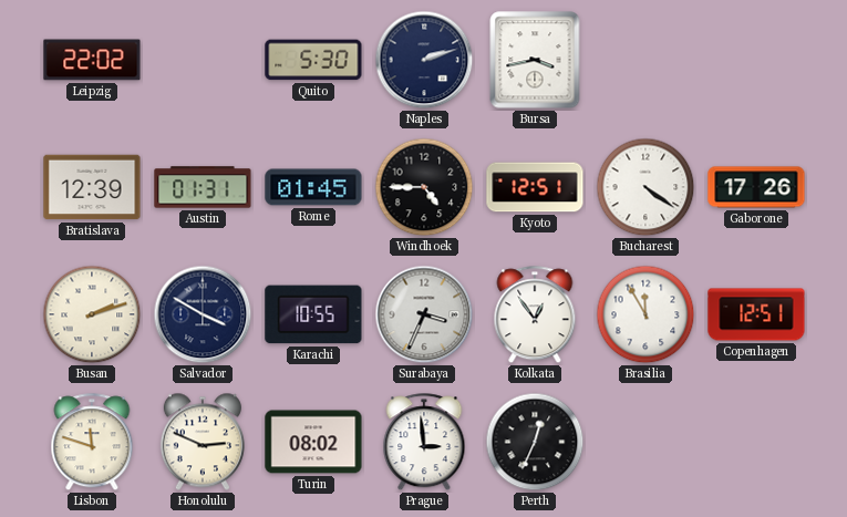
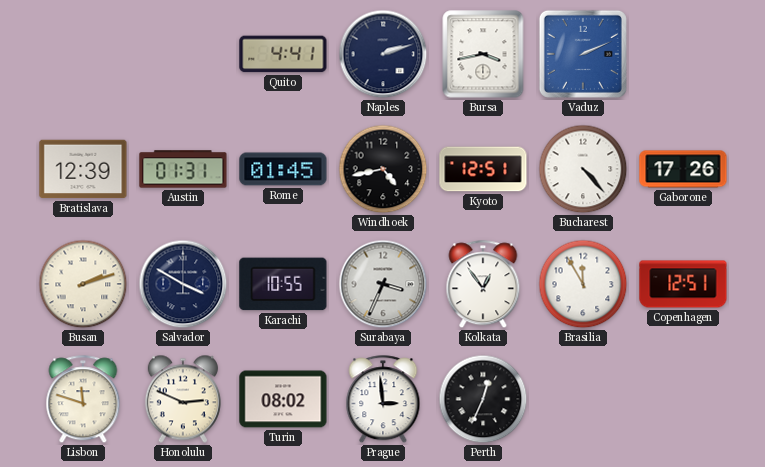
Leipzig: 22:02 -> none (92, 60)
Quito: 5:30 -> 4:41 (283, 54)
Vaduz: none -> 2:11 (583, 54)
Windhoek: 4:45 -> 4:43 (383, 169)
Bucharest: 4:21 -> 4:23 (583, 169)
